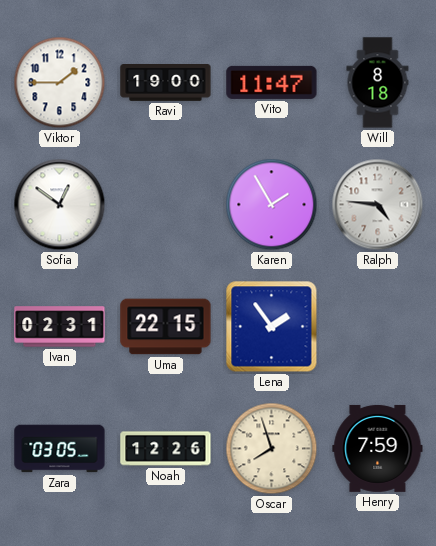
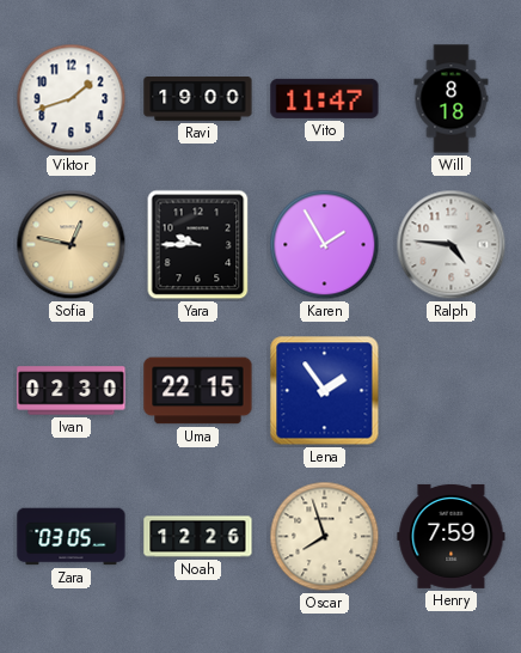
Viktor: 1:45 -> 1:42 (72, 99)
Sofia: 12:51 -> 12:47 (72, 245)
Sofia dial: white -> champagne (72, 245)
Yara: none -> 9:45 (198, 245)
Ivan: 02:31 -> 02:30 (72, 391)
